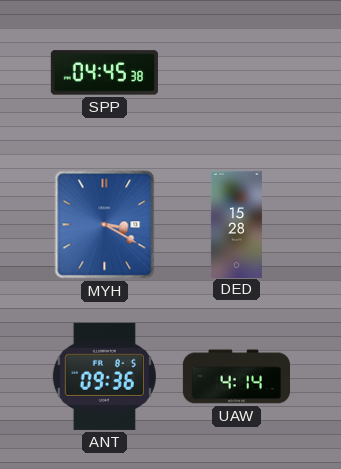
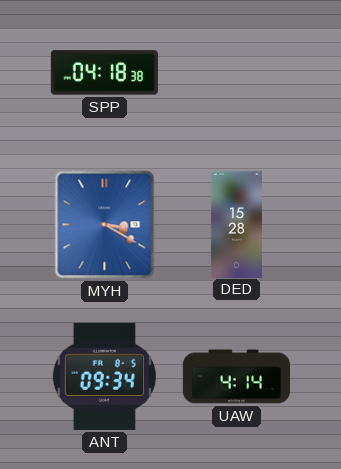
SPP: 04:45 -> 04:18 (104, 73)
ANT: 09:36 -> 09:34 (104, 376)
